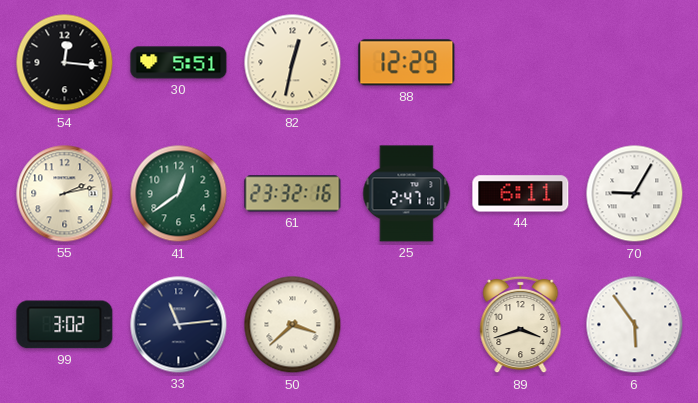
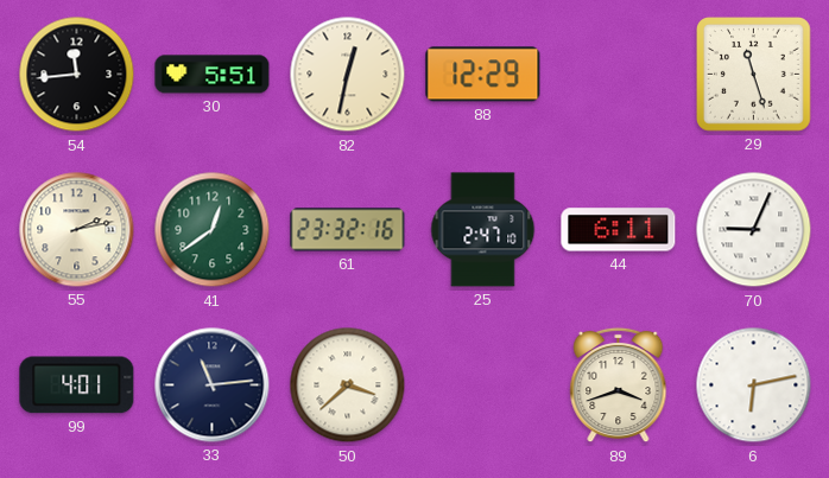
54: 12:16 -> 11:44 (77, 75)
29: none -> 11:27 (754, 75)
70: 9:05 -> 9:04 (754, 230)
99: 3:02 -> 4:01 (77, 385)
6: 5:54 -> 6:13 (754, 385)
